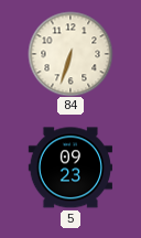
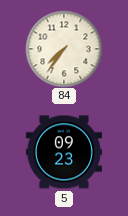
84: 6:33 -> 7:36 (64, 49)
